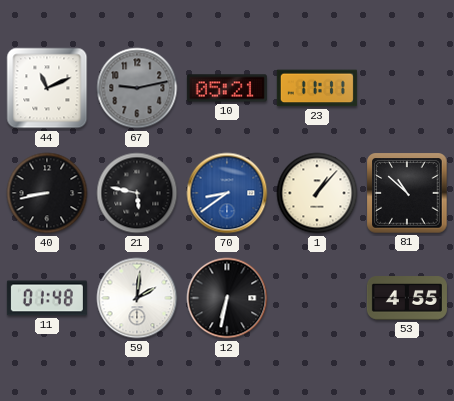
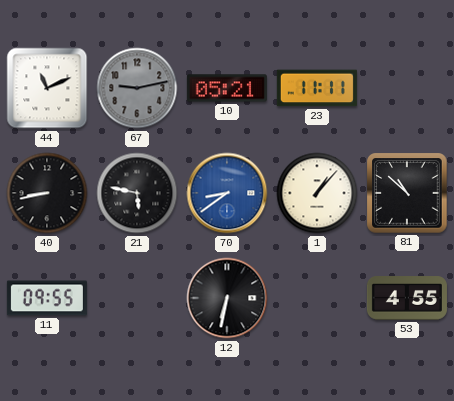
11: 01:48 -> 09:55 (47, 298)
59: 2:01 -> none (137, 298)
